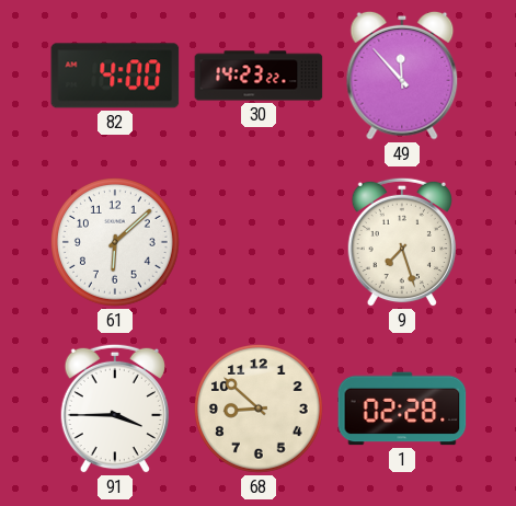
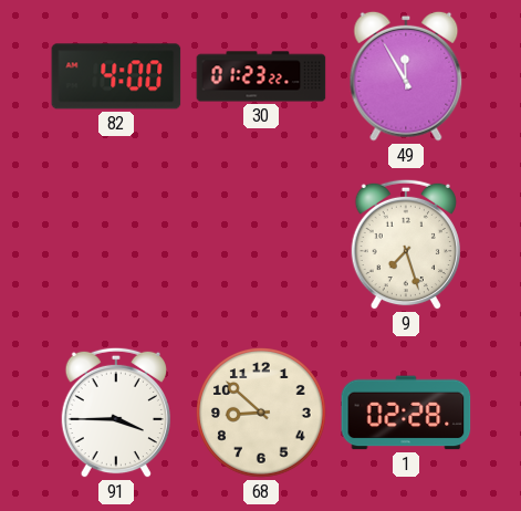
30: 14:23 -> 01:23 (261, 76)
49: 11:53 -> 11:55 (406, 76)
61: 6:08 -> none (116, 243)
